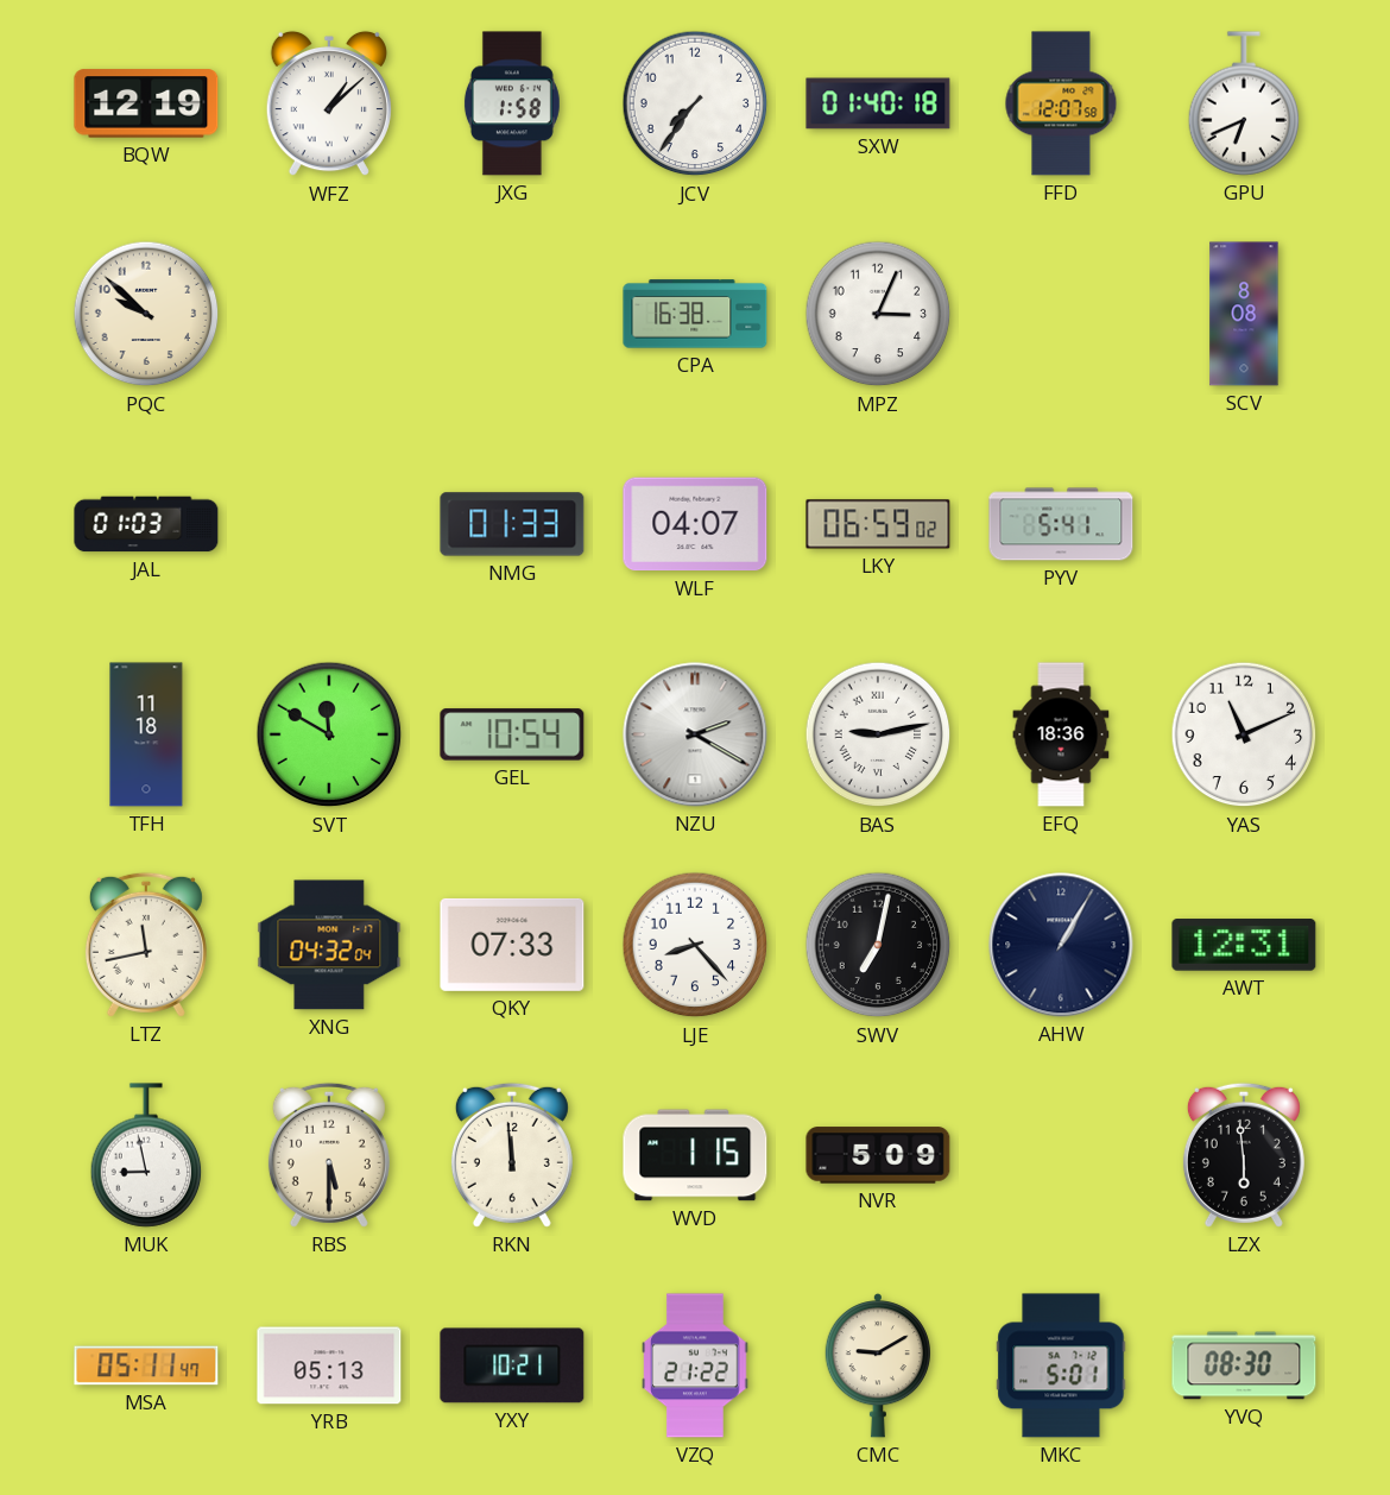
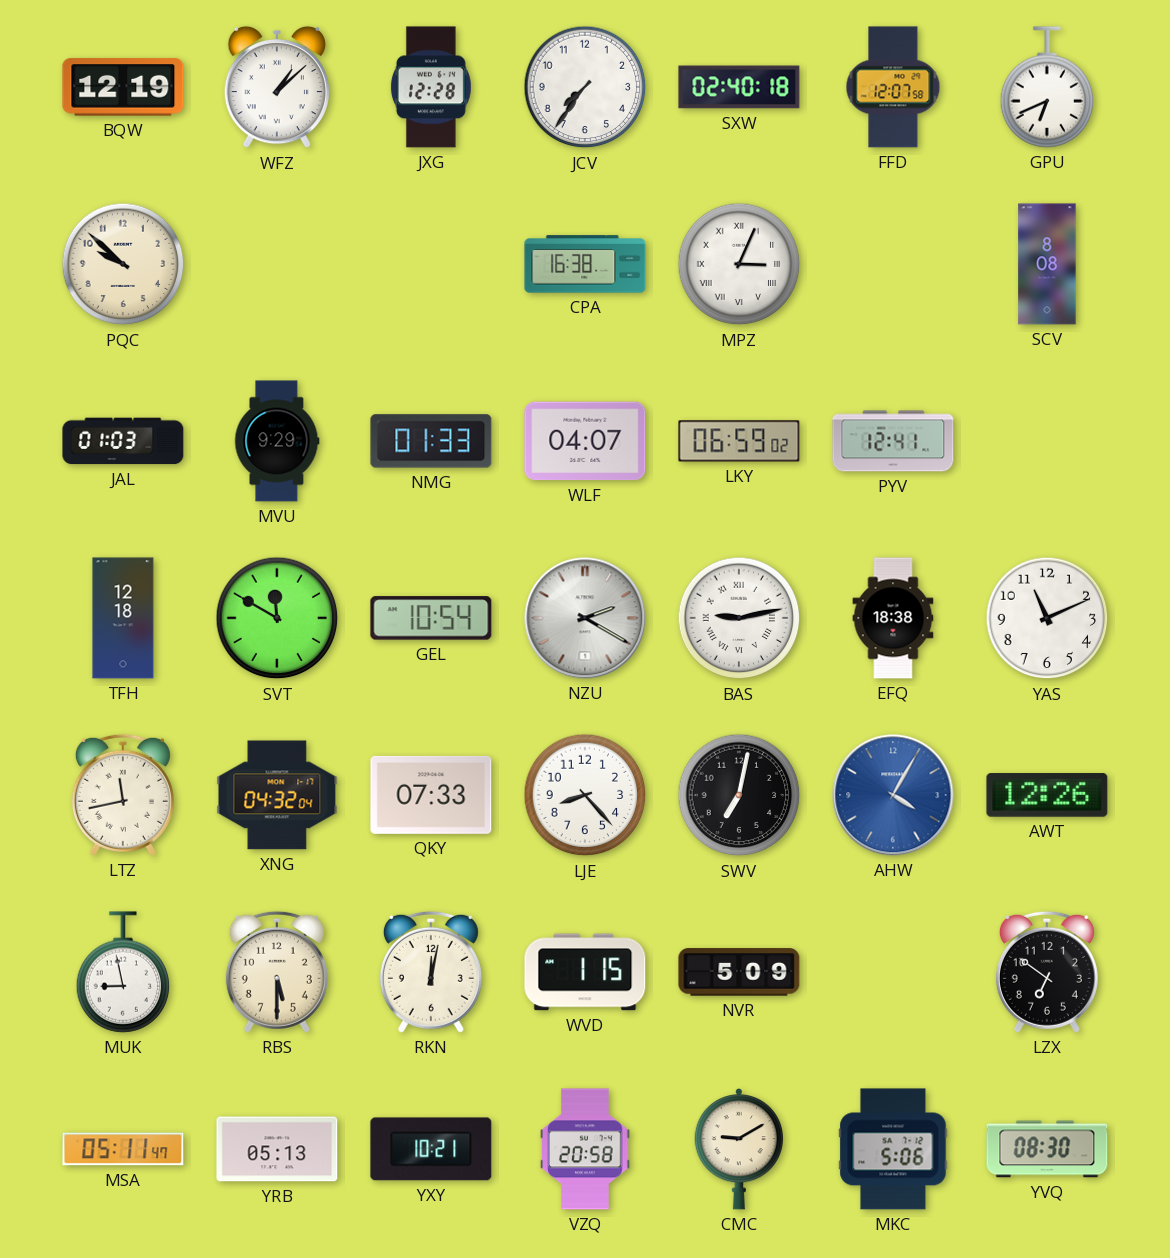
JXG: 1:58 -> 12:28 (431, 87)
SXW: 01:40 -> 02:40 (739, 87)
MPZ numerals: Arabic -> Roman (739, 264)
MVU: none -> 9:29 (277, 441)
PYV: 5:41 -> 12:41 (893, 441)
TFH: 11:18 -> 12:18 (123, 618)
EFQ: 18:36 -> 18:38 (893, 618)
AHW: 1:05 -> 4:05 (893, 795)
AHW dial: navy -> blue (893, 795)
AWT: 12:31 -> 12:26 (1047, 795)
RKN: 11:59 -> 12:02 (431, 972)
LZX: 5:59 -> 6:51 (1047, 972)
VZQ: 21:22 -> 20:58 (585, 1149)
MKC: 5:01 -> 5:06 (893, 1149)
